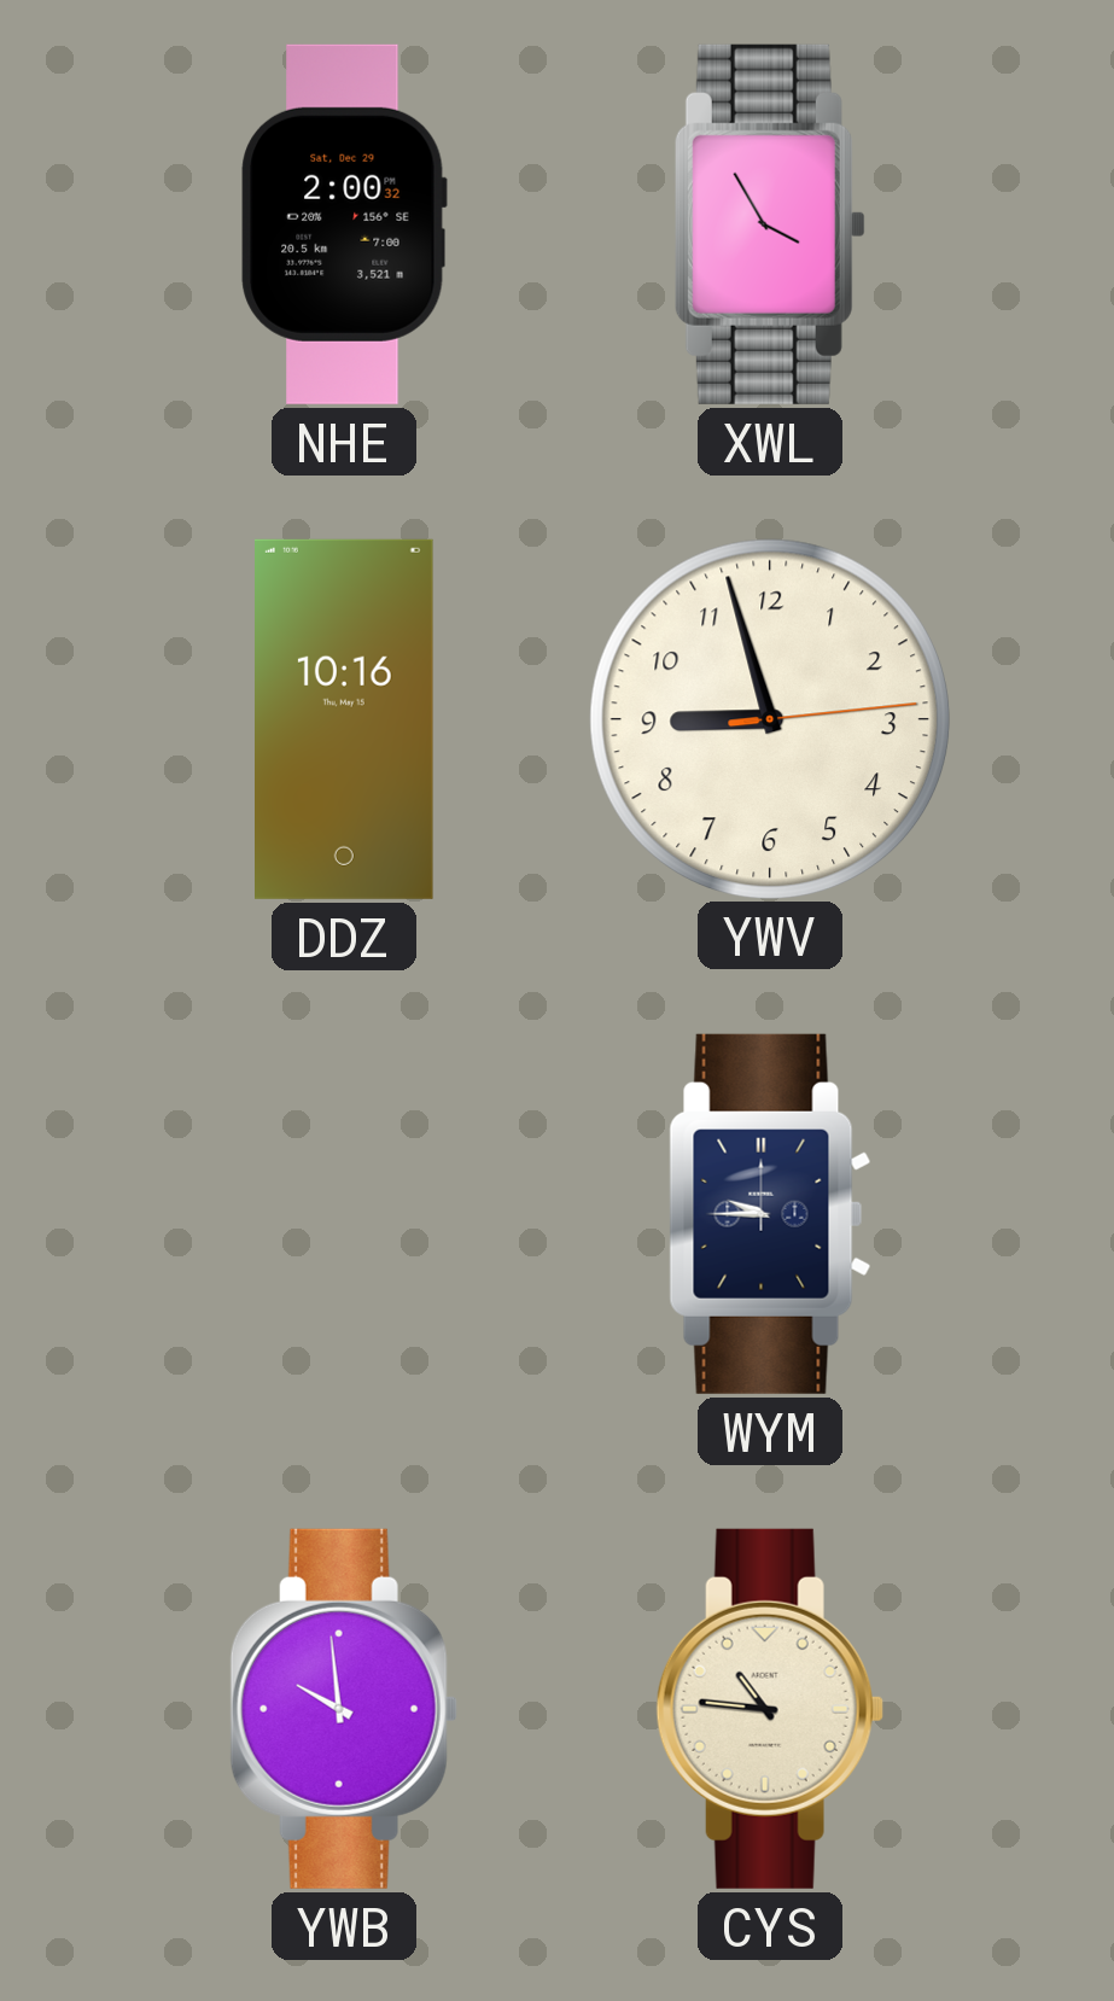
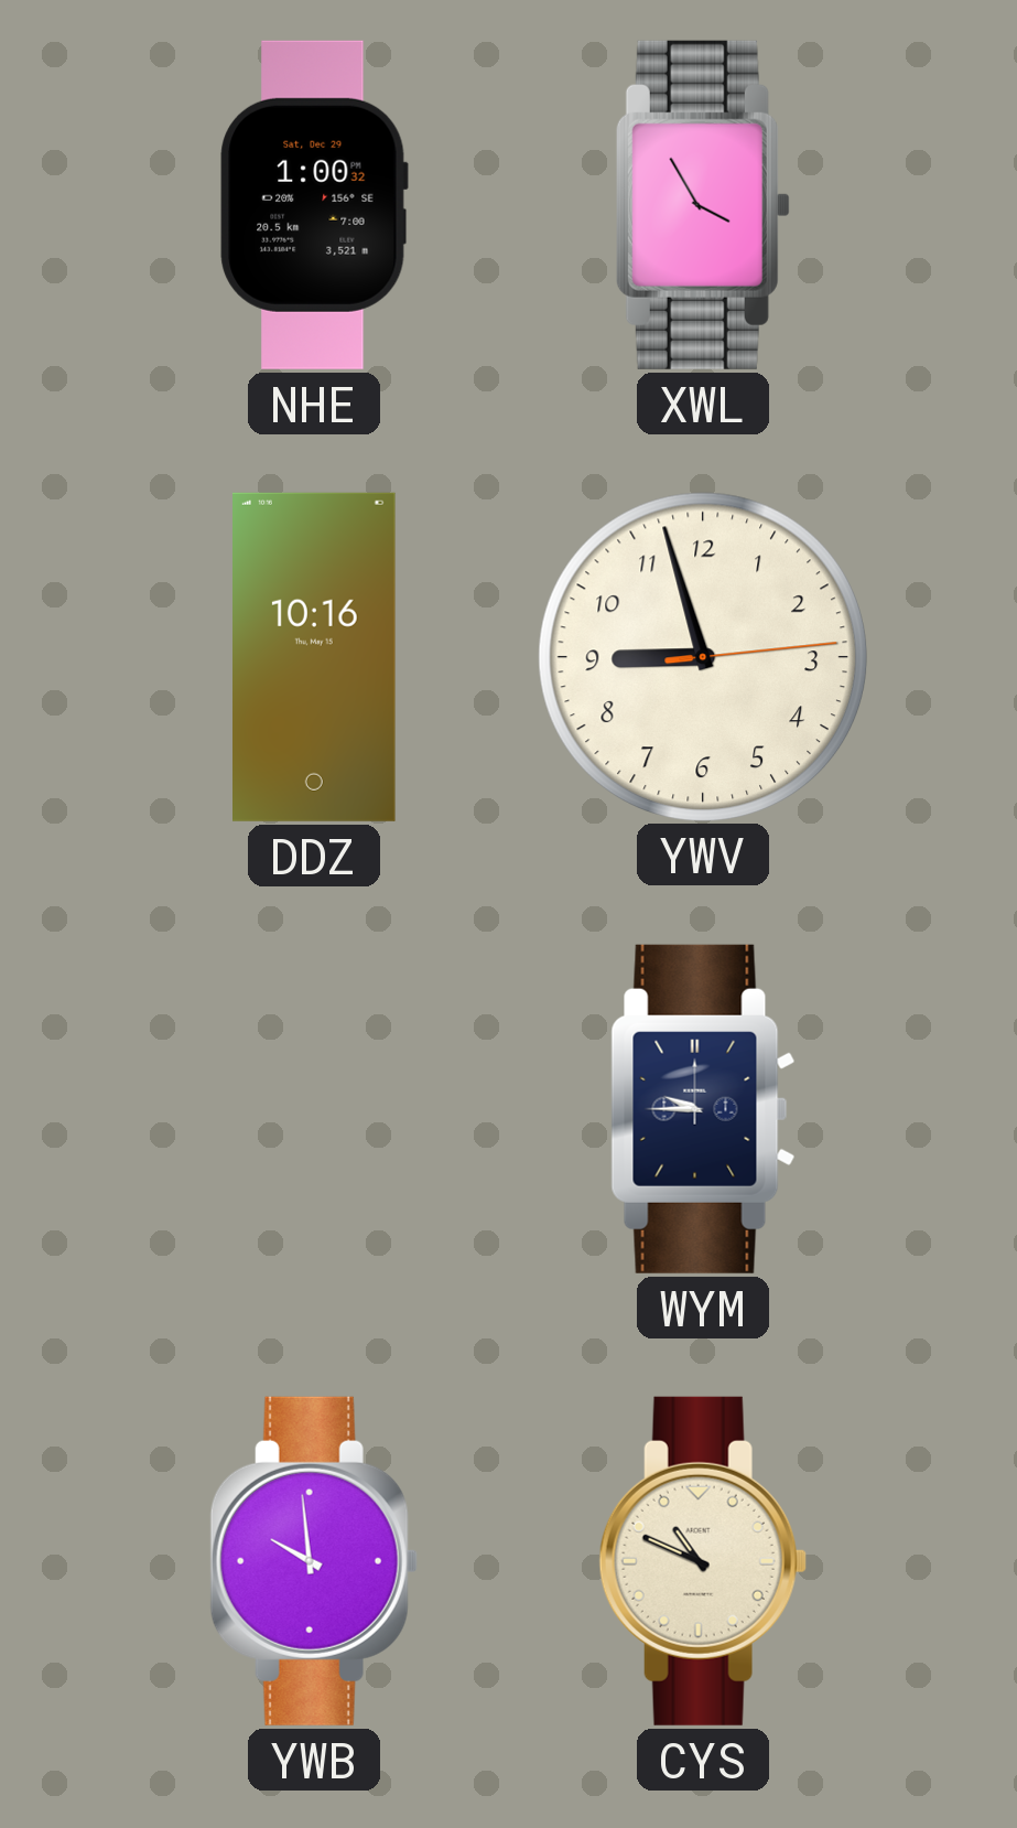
NHE: 2:00 -> 1:00 (314, 205)
CYS: 10:46 -> 10:49 (703, 1561)
